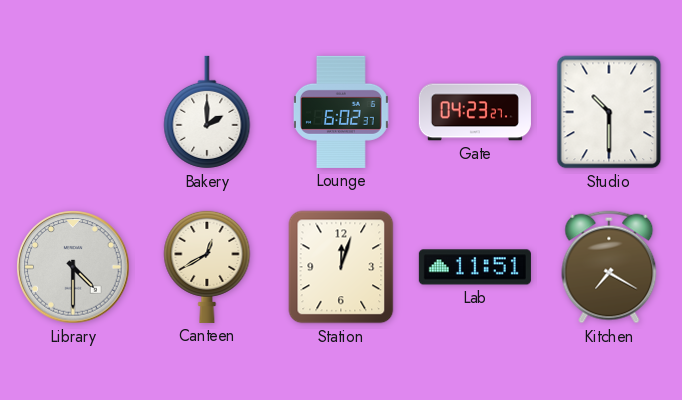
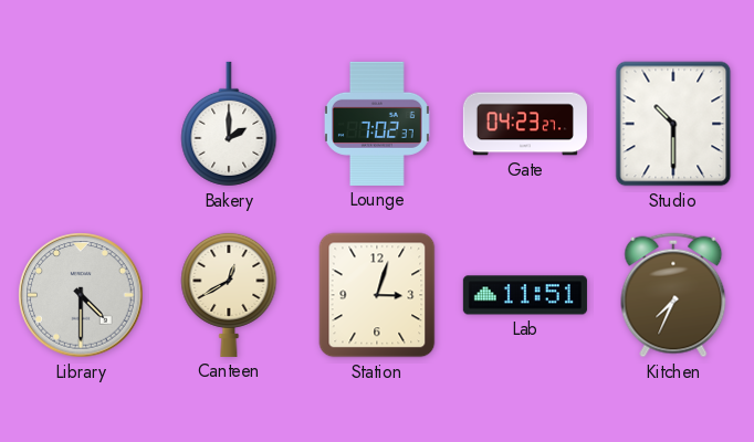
Lounge: 6:02 -> 7:02 (377, 124)
Station: 12:03 -> 3:03 (377, 295)
Kitchen: 7:20 -> 7:34 (673, 295)
